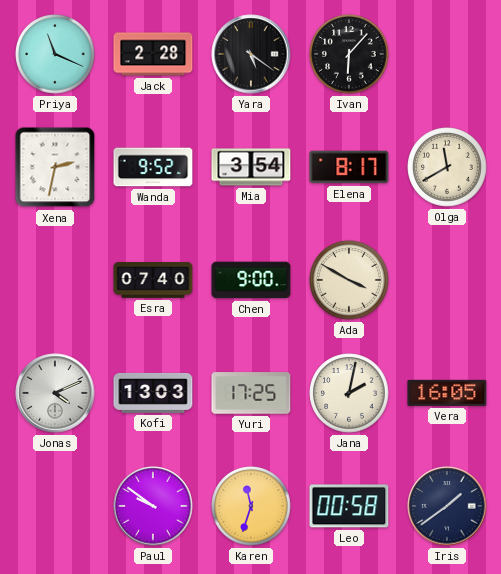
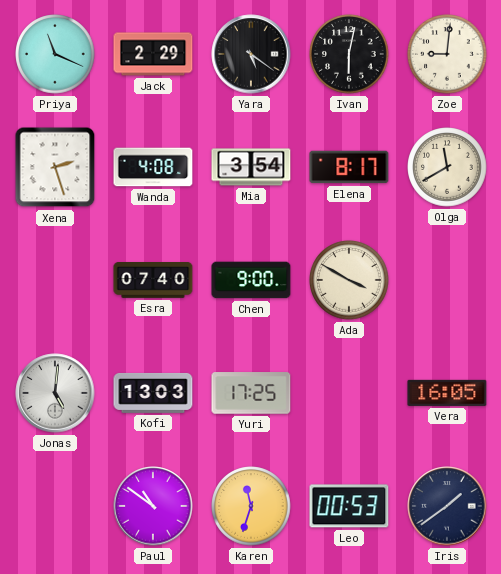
Jack: 2:28 -> 2:29 (153, 54)
Ivan: 6:07 -> 6:02 (349, 54)
Zoe: none -> 9:01 (447, 54)
Xena: 2:32 -> 2:27 (55, 167)
Wanda: 9:52 -> 4:08 (153, 167)
Jonas: 4:11 -> 5:01 (55, 393)
Jana: 2:02 -> none (349, 393)
Paul: 9:51 -> 10:51 (153, 506)
Leo: 00:58 -> 00:53 (349, 506)
